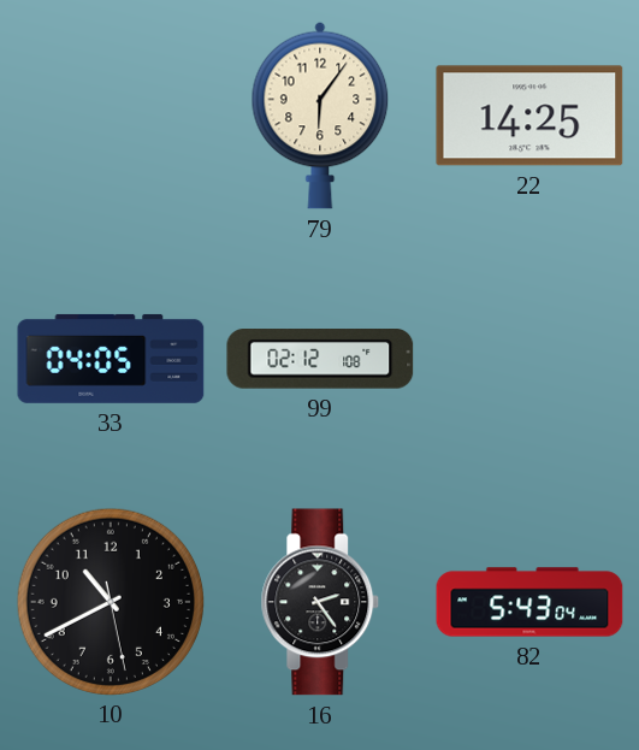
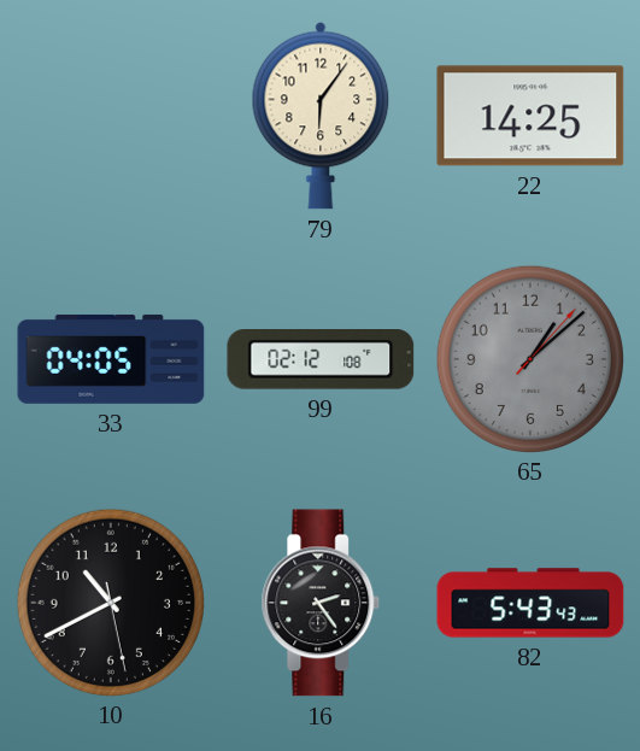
65: none -> 1:08 (529, 358)
82: 5:43:04 -> 5:43:43 (530, 603)
